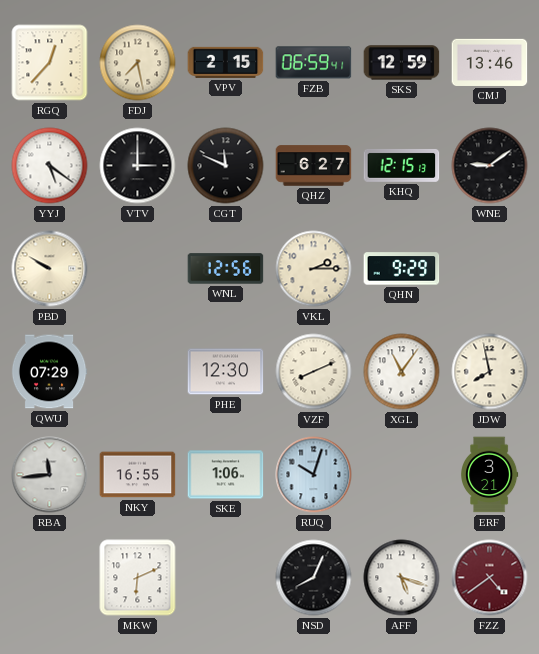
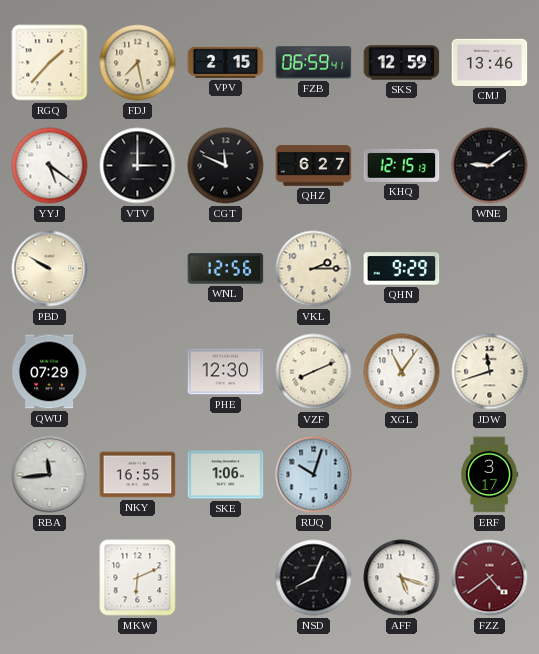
RGQ: 12:37 -> 1:37 (50, 63)
JDW: 7:58 -> 11:42 (490, 372)
ERF: 3:21 -> 3:17 (490, 475)
